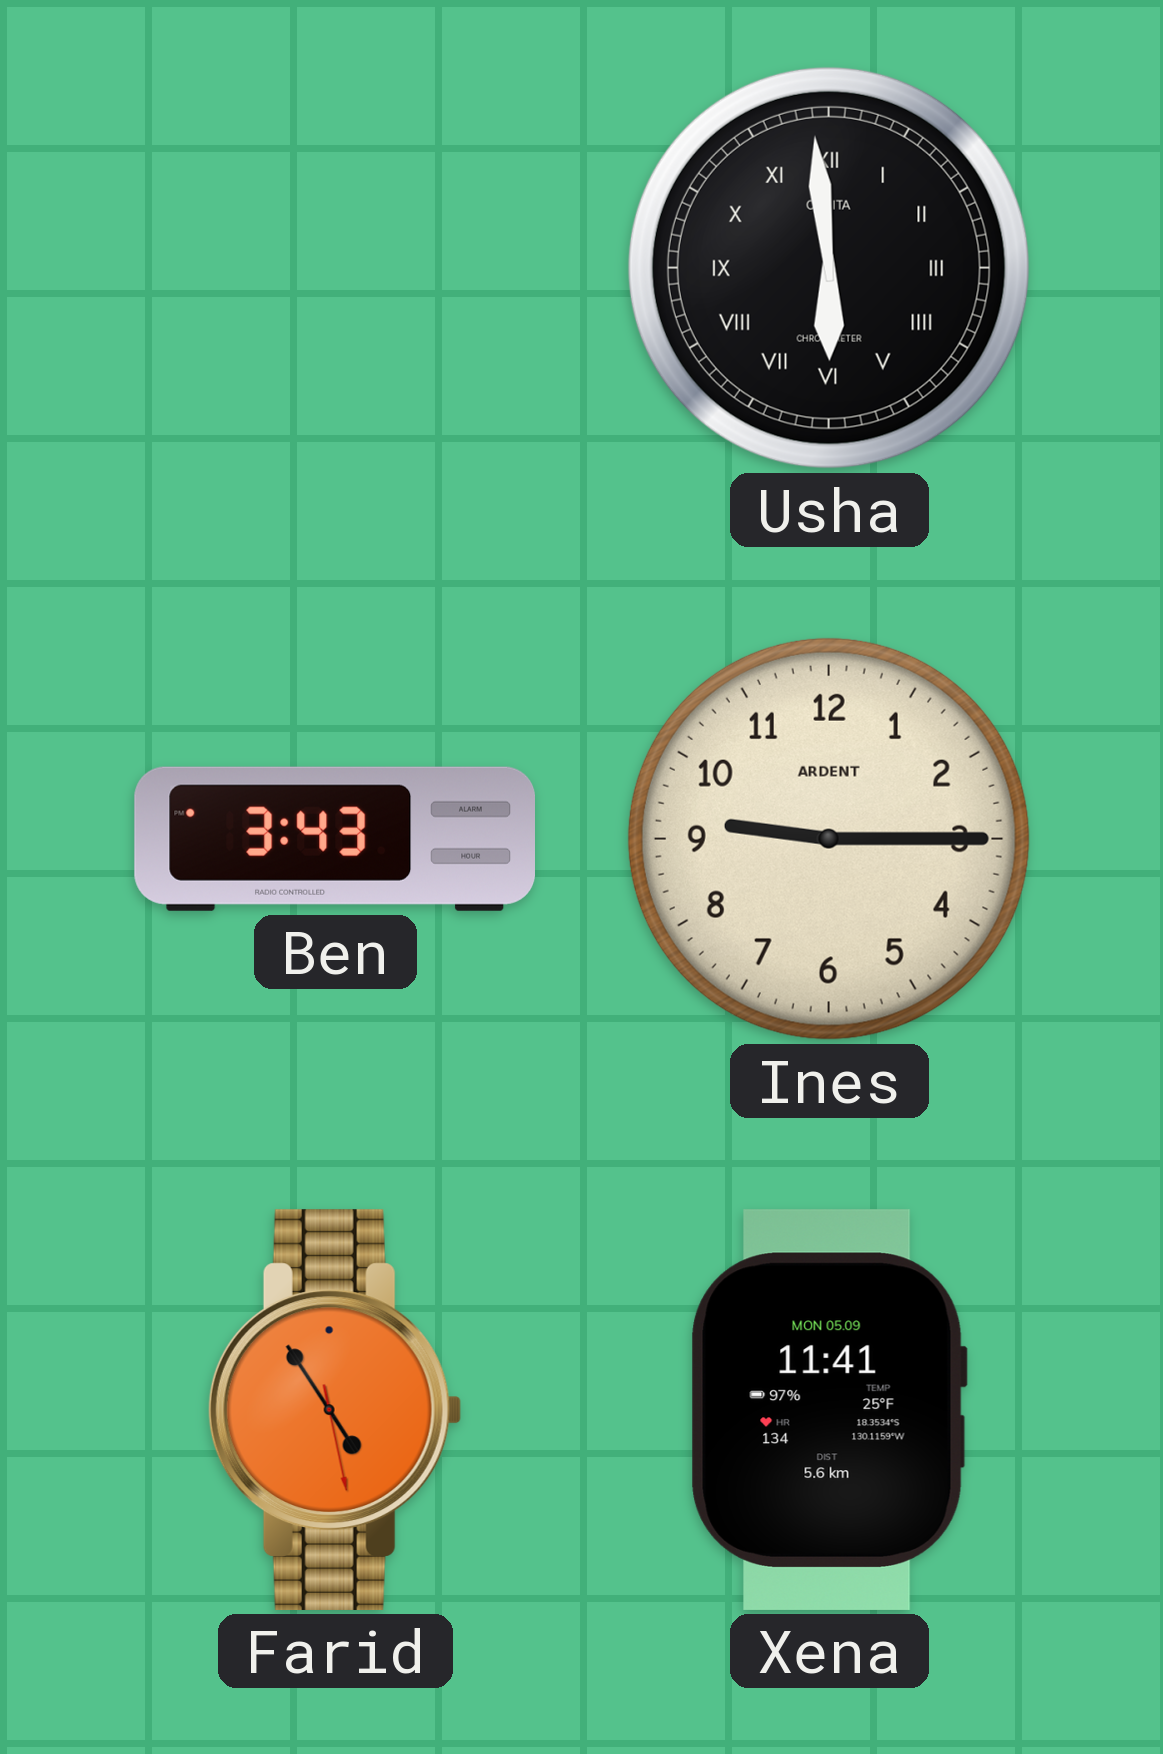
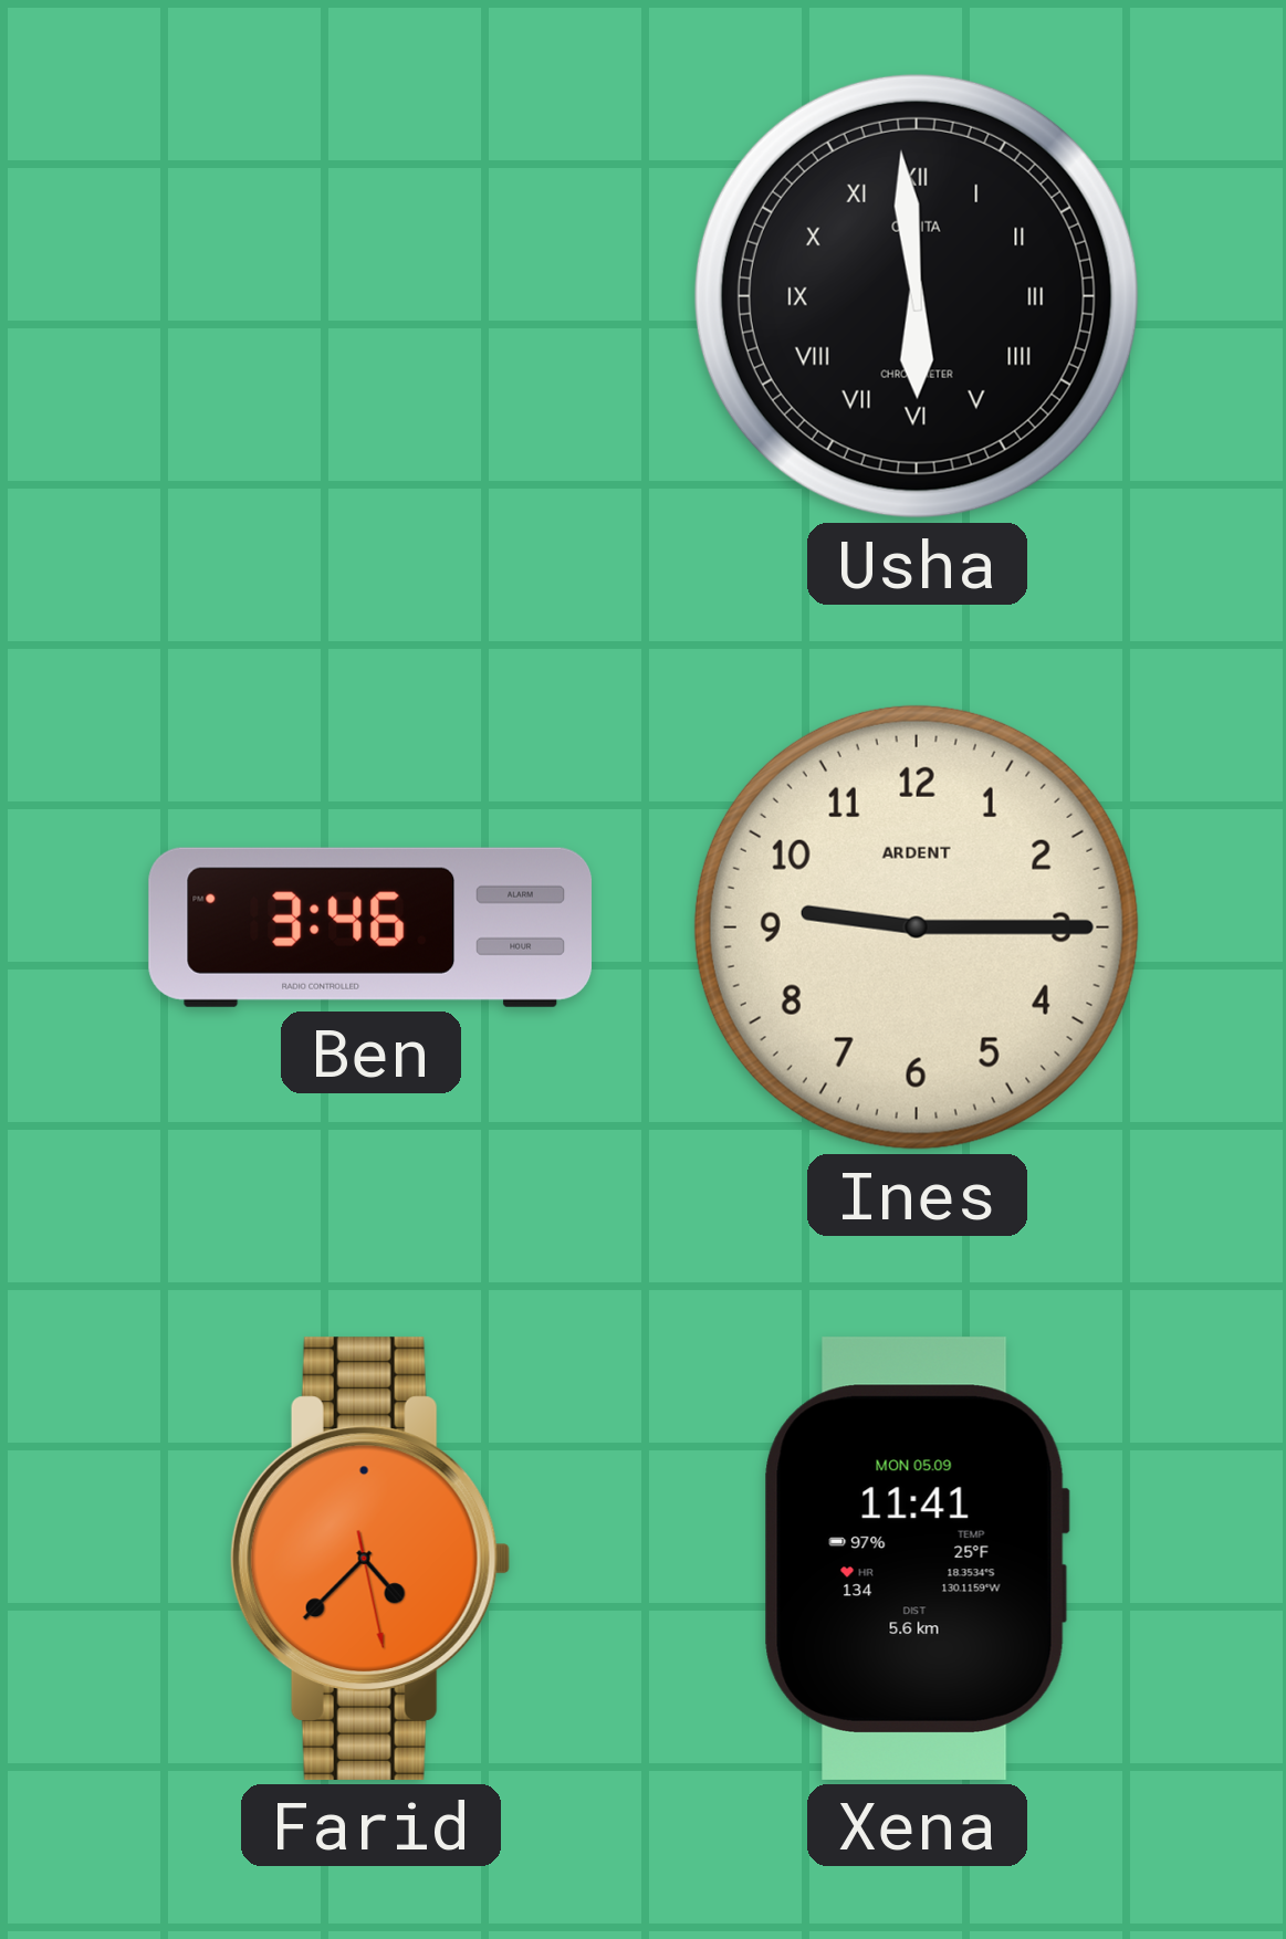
Ben: 3:43 -> 3:46 (369, 927)
Farid: 4:54 -> 4:37 (370, 1559)
